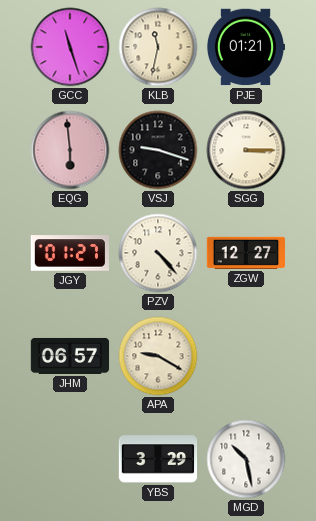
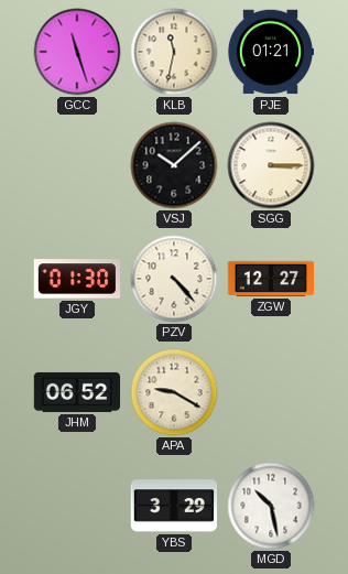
EQG: 5:59 -> none (70, 150)
VSJ: 9:18 -> 10:08 (174, 165)
JGY: 01:27 -> 01:30 (76, 279)
JHM: 06:57 -> 06:52 (77, 392)
